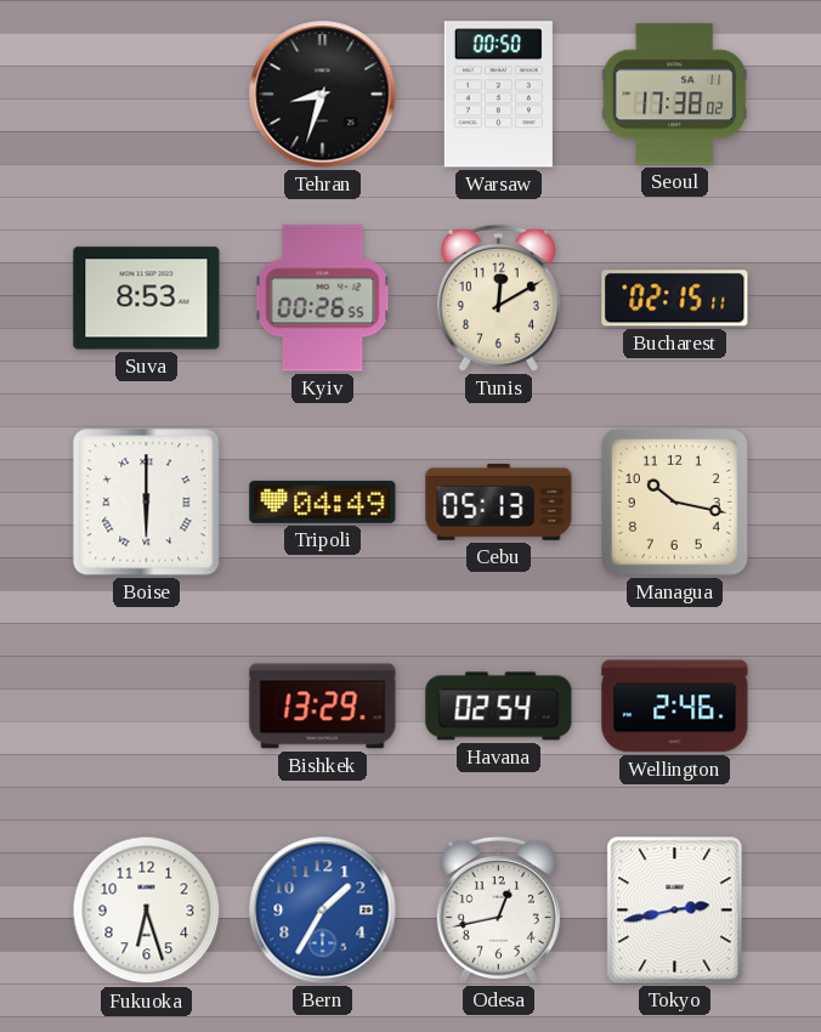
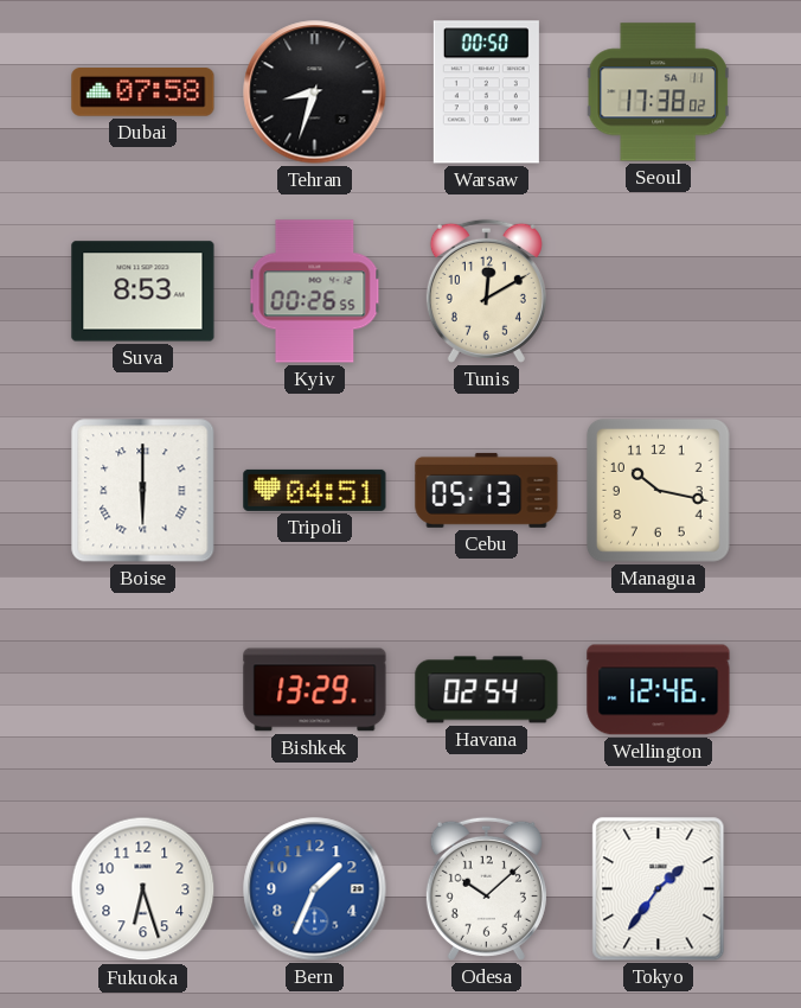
Dubai: none -> 07:58 (143, 92)
Bucharest: 02:15 -> none (675, 299)
Tripoli: 04:49 -> 04:51 (315, 490)
Wellington: 2:46 -> 12:46 (659, 690)
Bern: 1:35 -> 1:34 (315, 889)
Odesa: 12:43 -> 10:08 (486, 888)
Tokyo: 2:43 -> 1:36 (659, 889)
